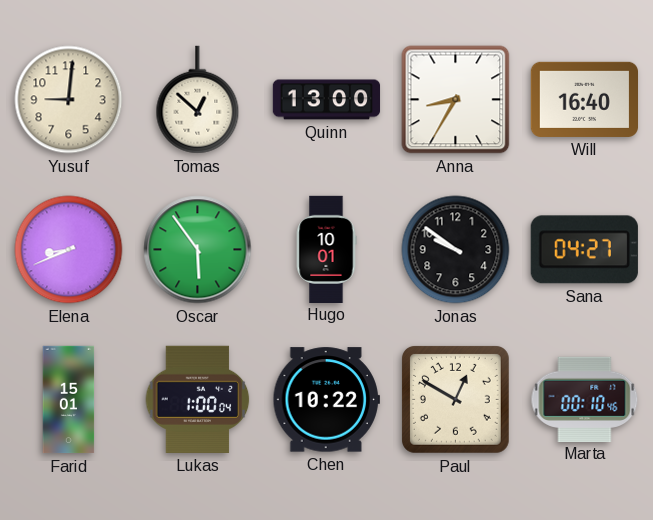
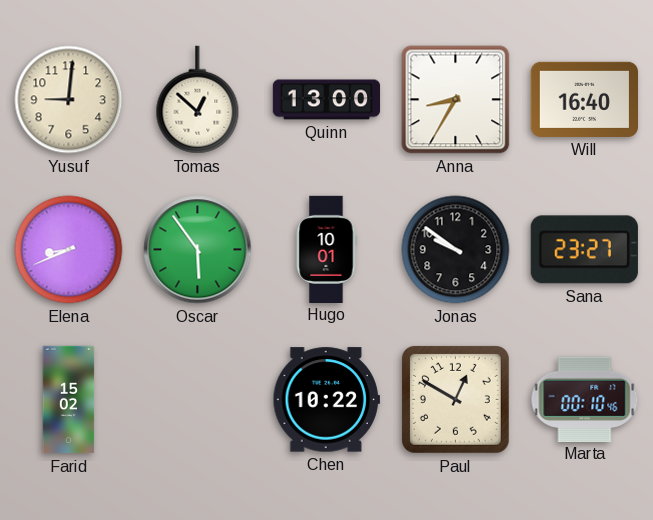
Sana: 04:27 -> 23:27 (584, 250)
Farid: 15:01 -> 15:02 (69, 400)
Lukas: 1:00 -> none (198, 399)
